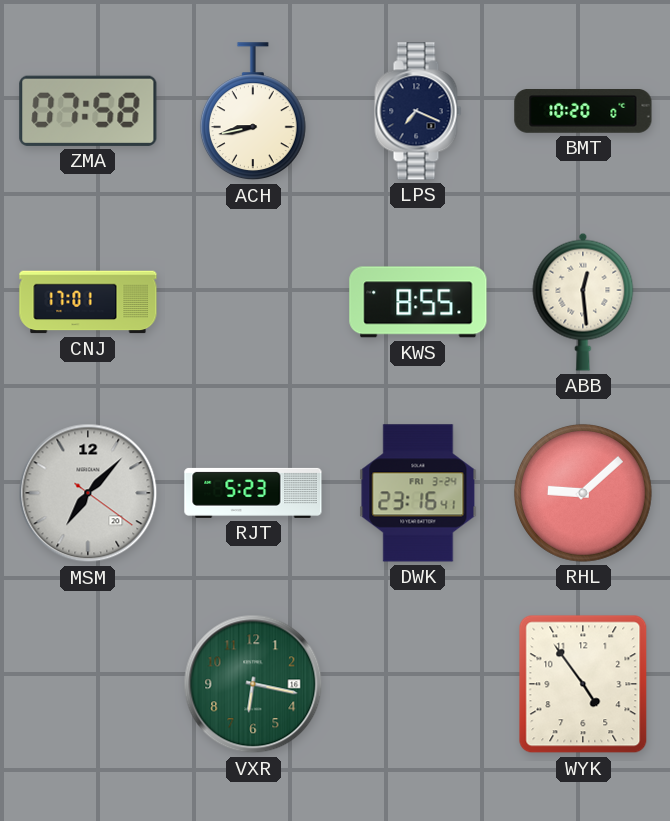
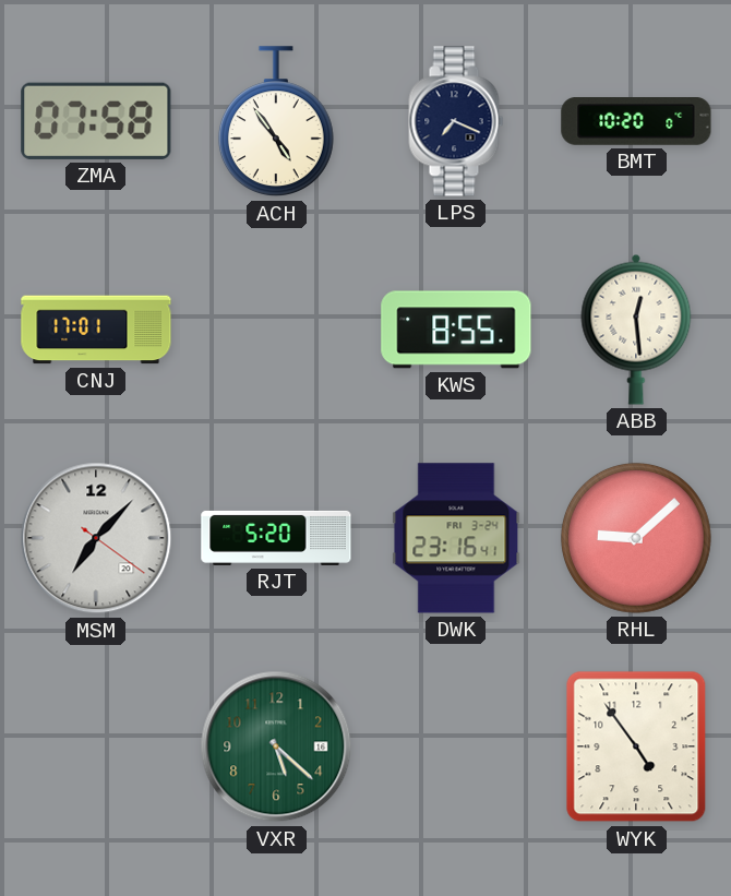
ACH: 8:43 -> 4:54 (276, 122)
RJT: 5:23 -> 5:20 (276, 538)
VXR: 6:17 -> 5:22 (276, 746)
